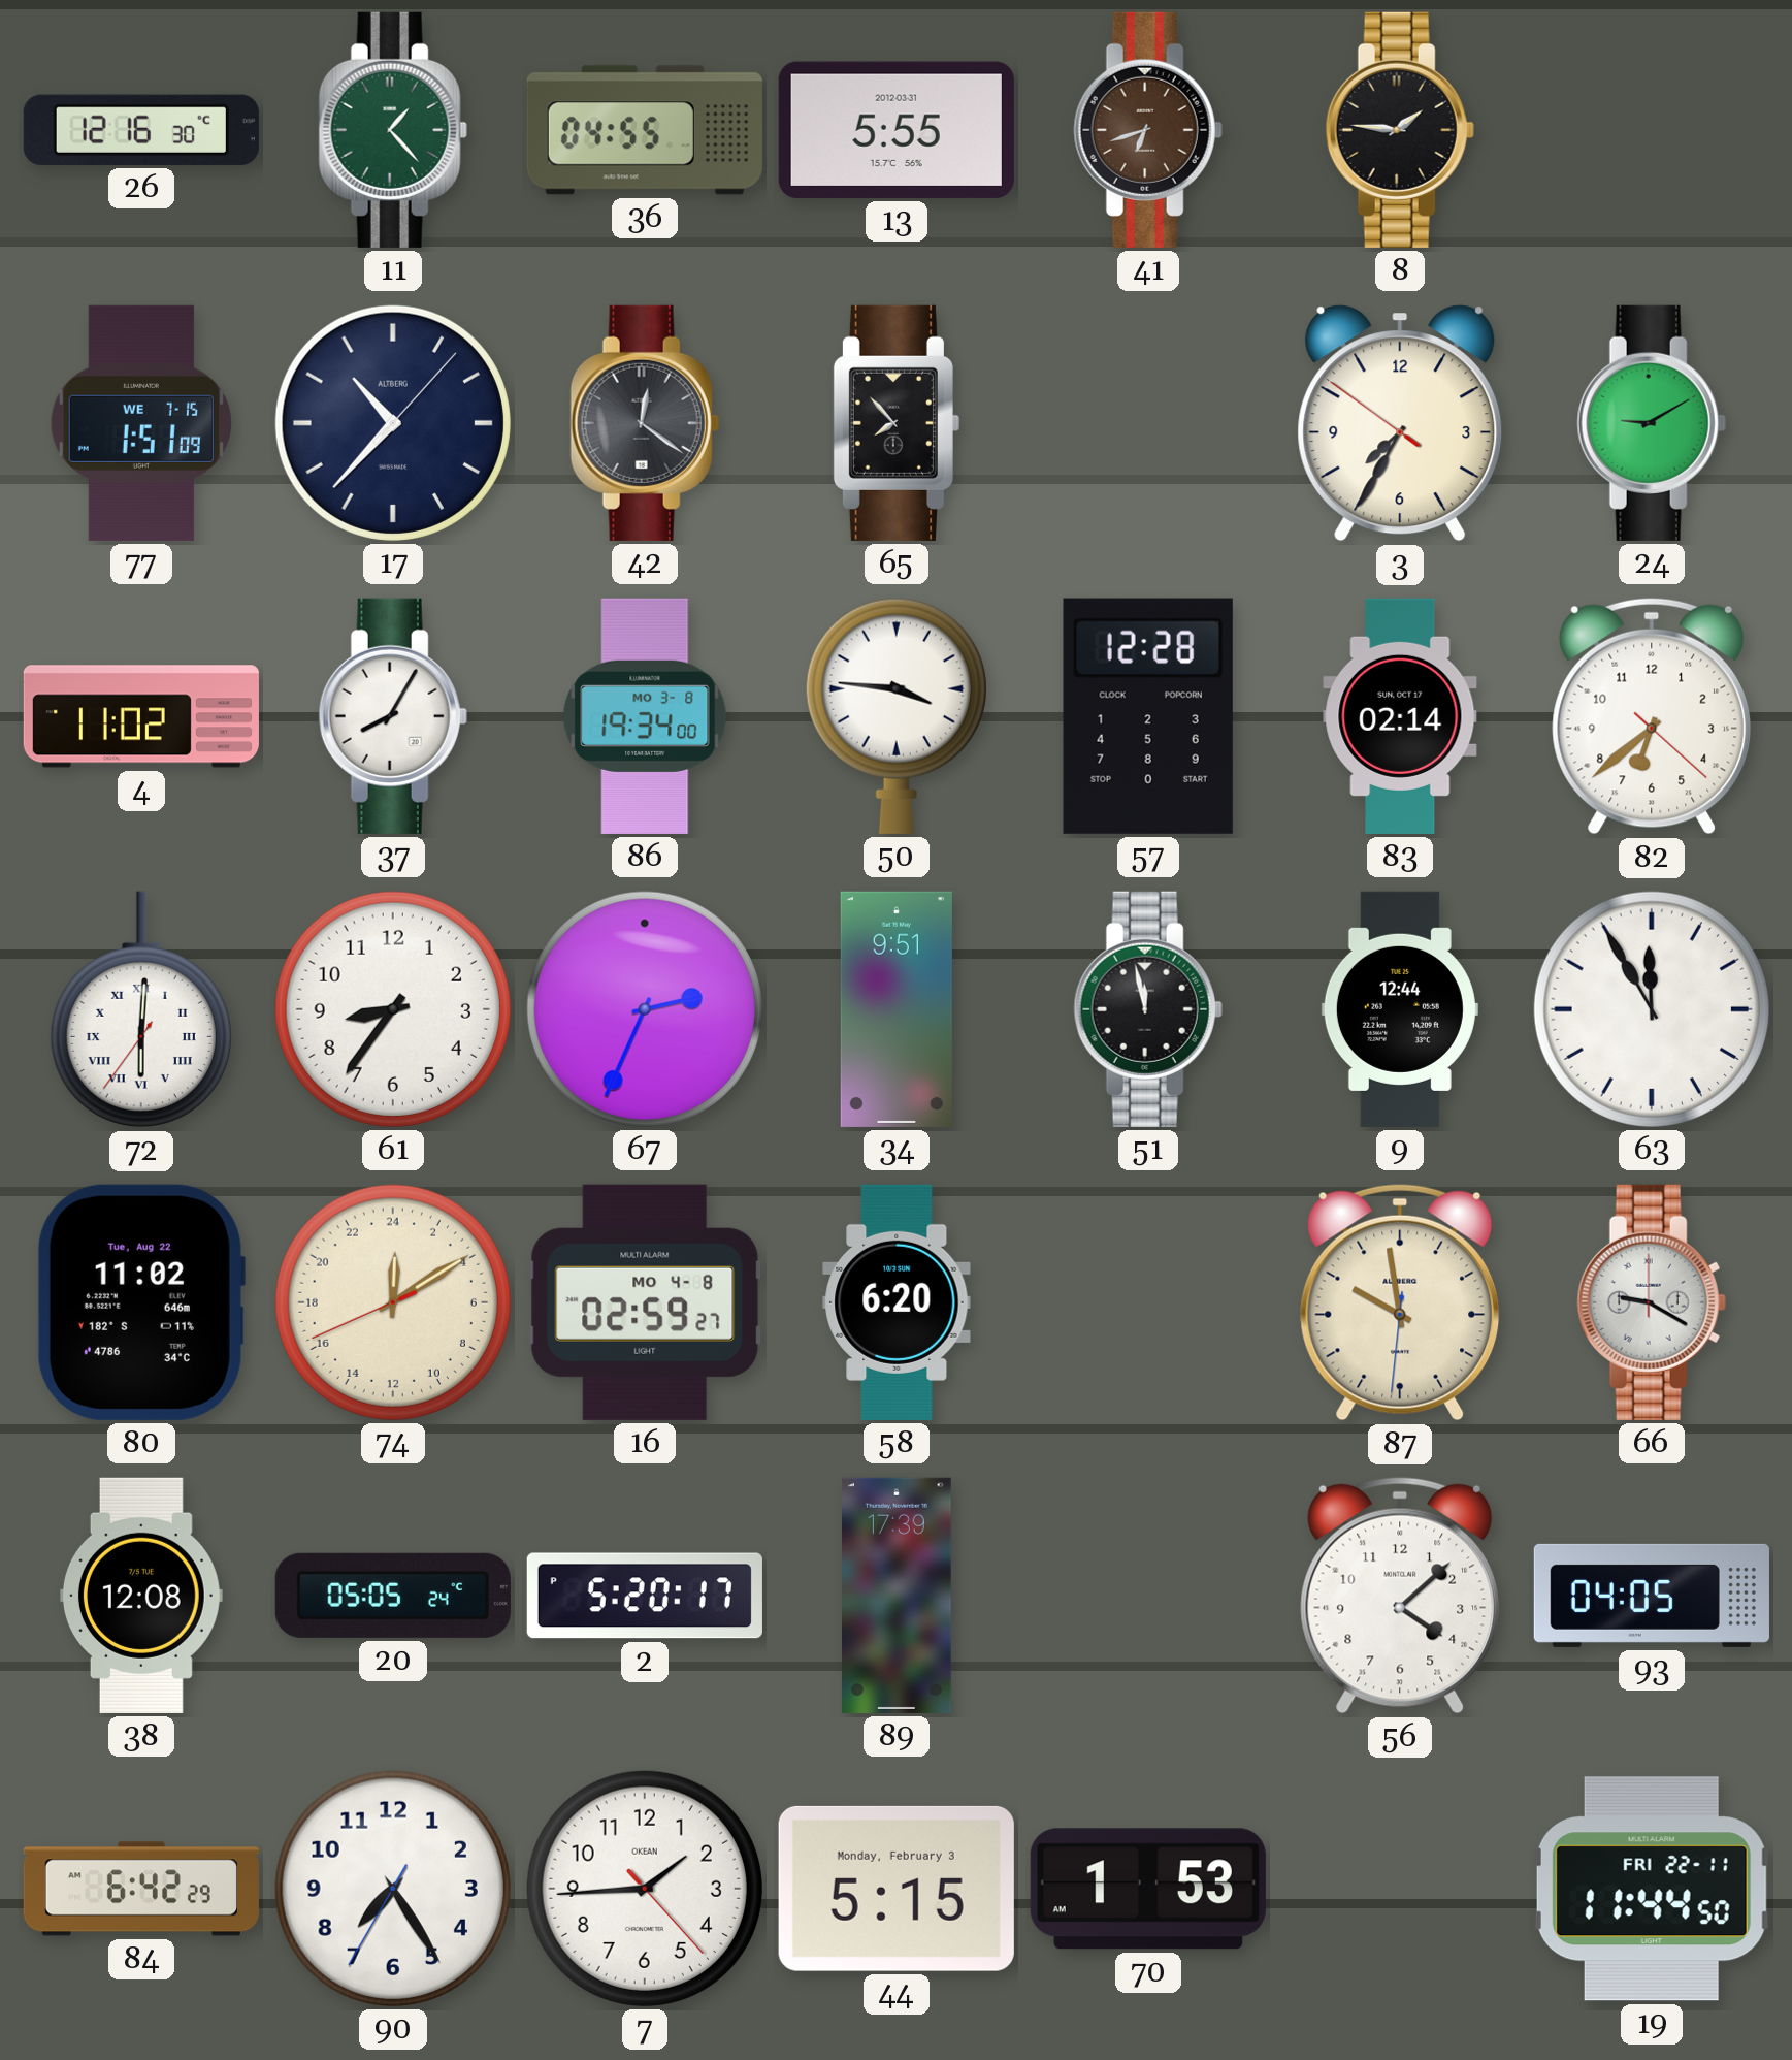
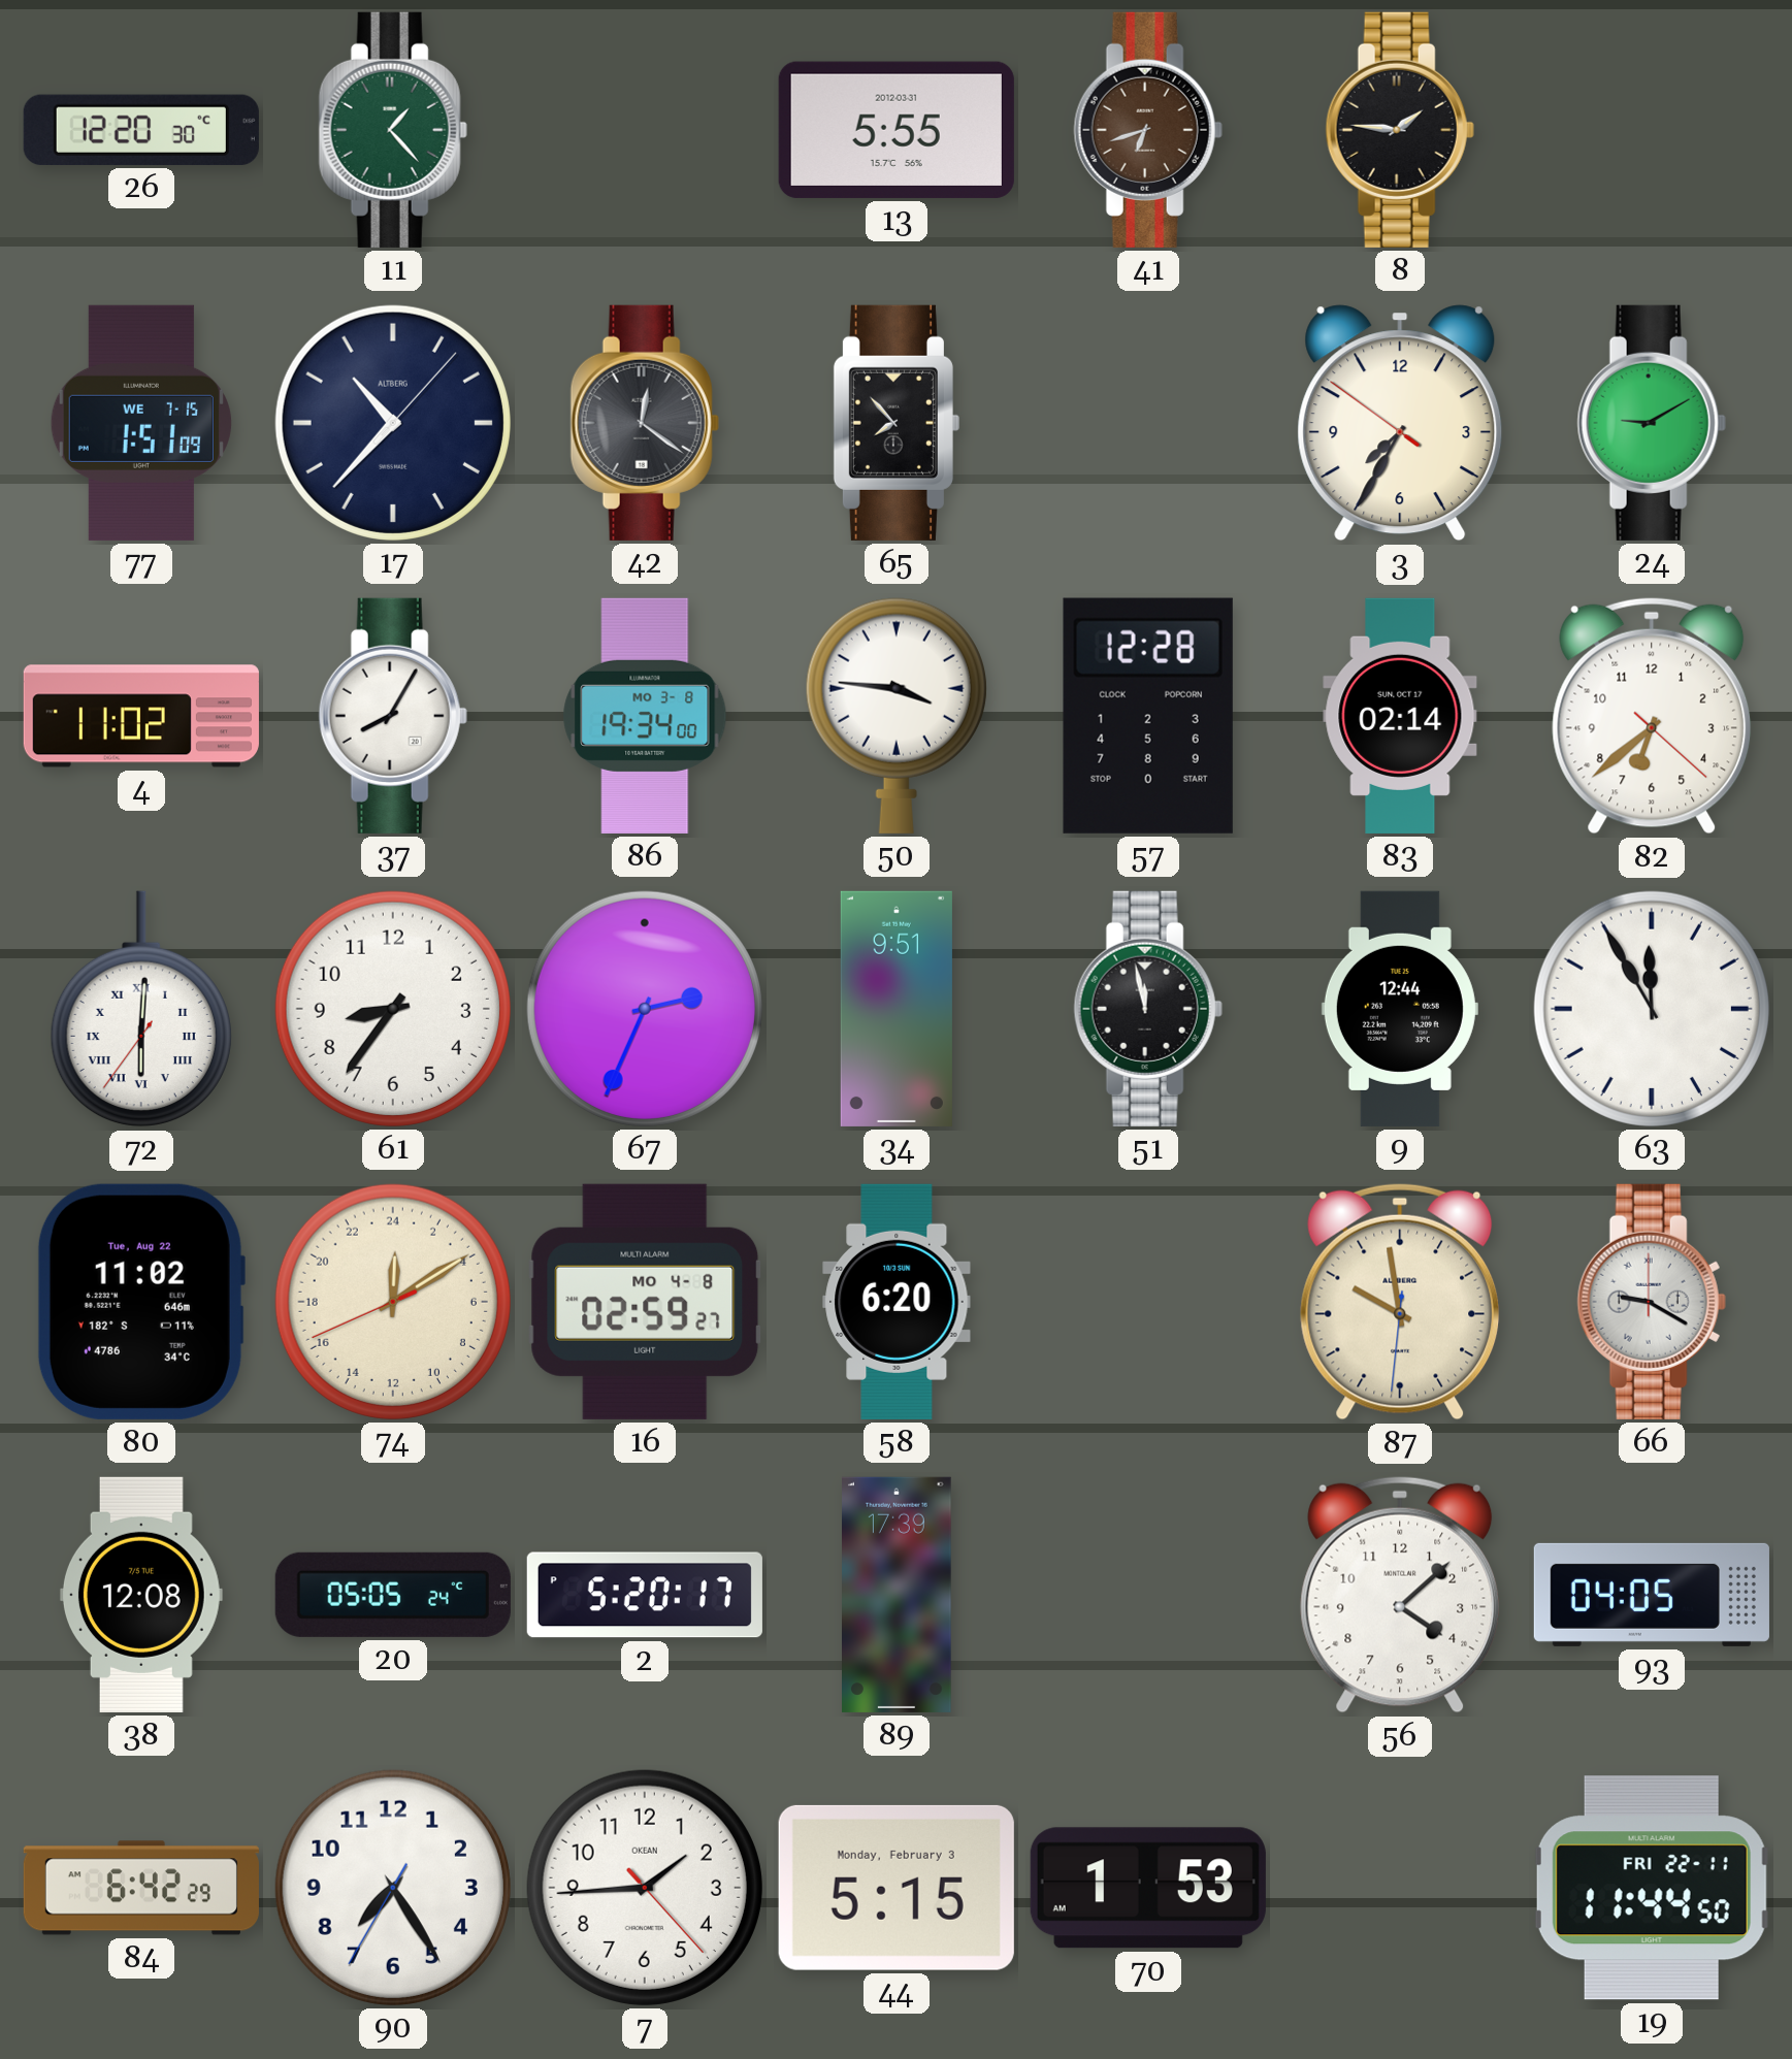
26: 12:16 -> 12:20 (141, 130)
36: 04:55 -> none (645, 130)
